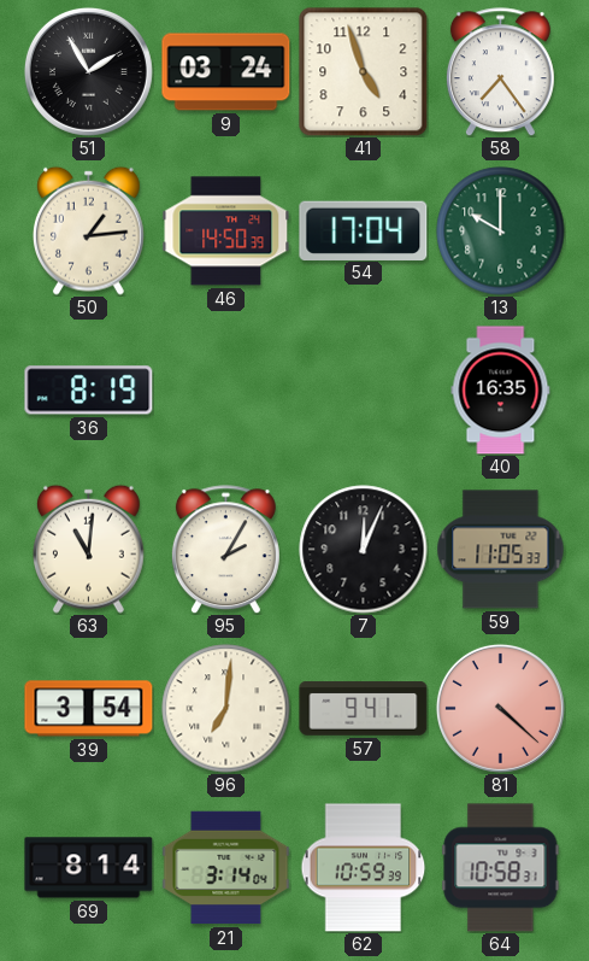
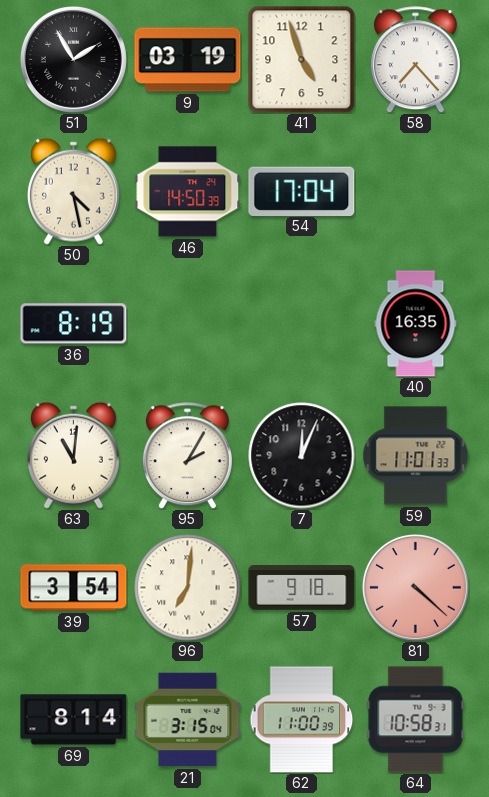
9: 03:24 -> 03:19 (188, 60)
58: 7:24 -> 7:23 (415, 60)
50: 1:14 -> 4:28 (73, 191)
13: 10:00 -> none (501, 232)
59: 11:05 -> 11:01 (416, 456)
57: 9:41 -> 9:18 (302, 588)
21: 3:14 -> 3:15 (188, 720)
62: 10:59 -> 11:00 (302, 720)
